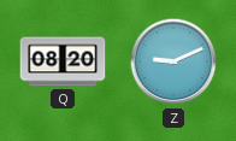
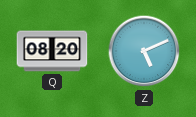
Z: 9:11 -> 5:11 (144, 51)
